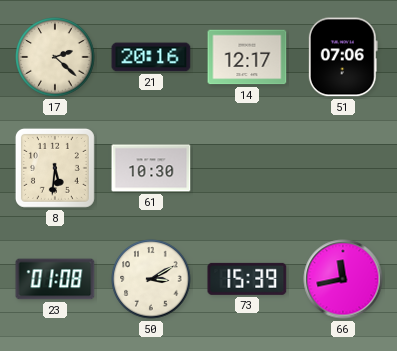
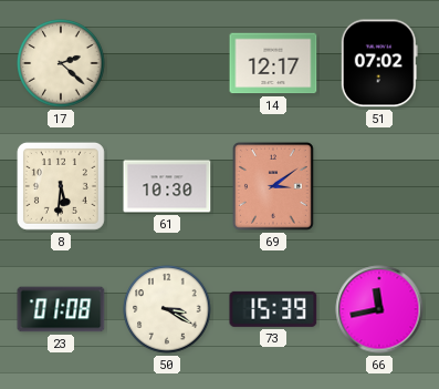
21: 20:16 -> none (151, 57)
51: 07:06 -> 07:02 (379, 63)
69: none -> 3:09 (274, 187)
50: 3:10 -> 3:20 (167, 309)
